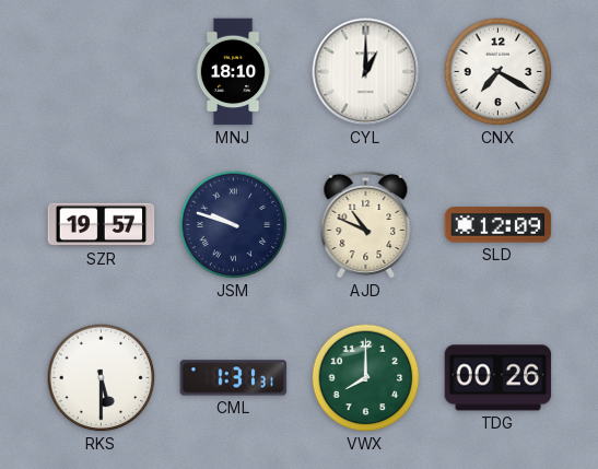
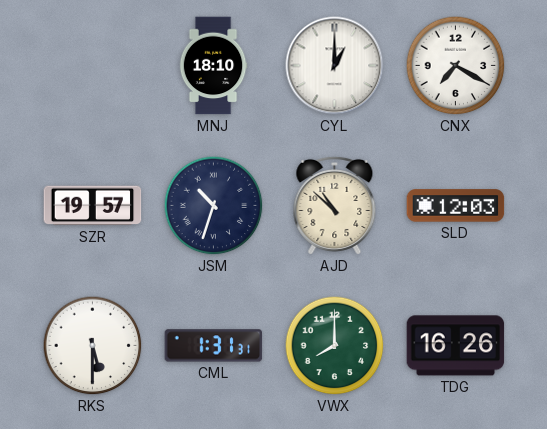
JSM: 9:48 -> 10:33 (214, 206)
AJD: 10:49 -> 10:52 (335, 205)
SLD: 12:09 -> 12:03 (456, 206)
TDG: 00:26 -> 16:26 (456, 346)
